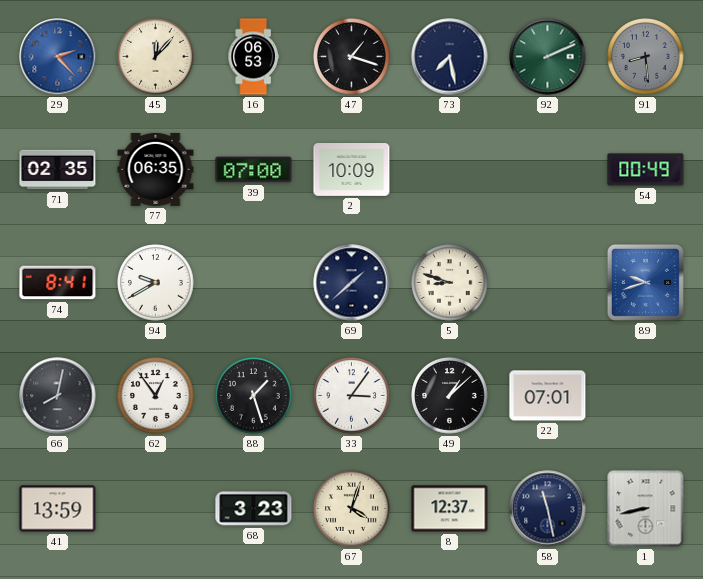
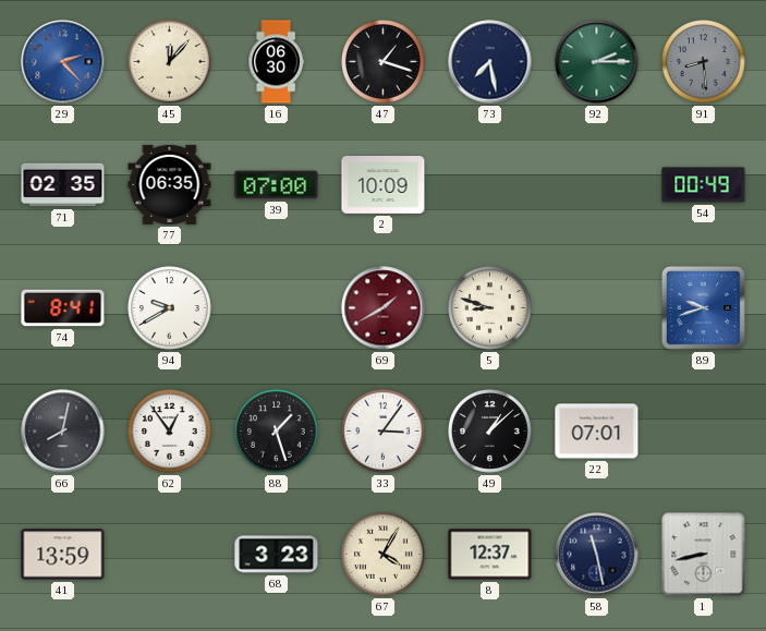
16: 06:53 -> 06:30 (276, 62)
92: 2:11 -> 2:15 (597, 62)
69: 1:38 -> 1:40 (384, 308)
69 dial: navy -> burgundy (384, 308)
67: 4:03 -> 4:05 (384, 555)
